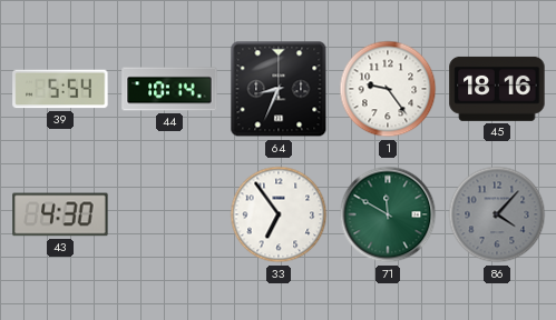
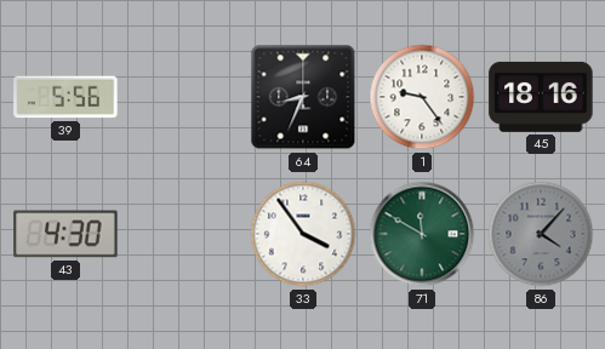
39: 5:54 -> 5:56 (65, 97)
44: 10:14 -> none (169, 89)
33: 6:54 -> 3:54 (303, 234)
